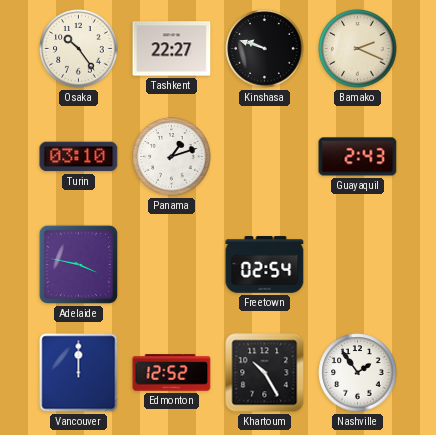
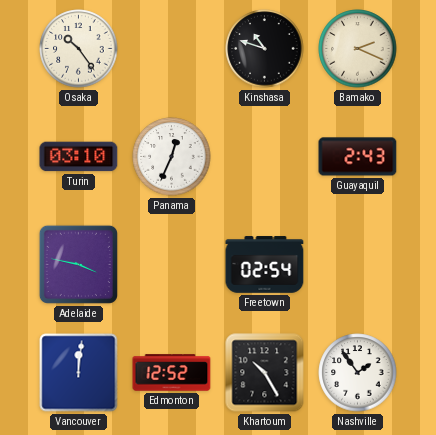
Tashkent: 22:27 -> none (172, 49)
Kinshasa: 9:48 -> 10:48 (265, 49)
Panama: 1:12 -> 12:34 (172, 157)
Vancouver: 12:00 -> 12:01 (79, 373)
